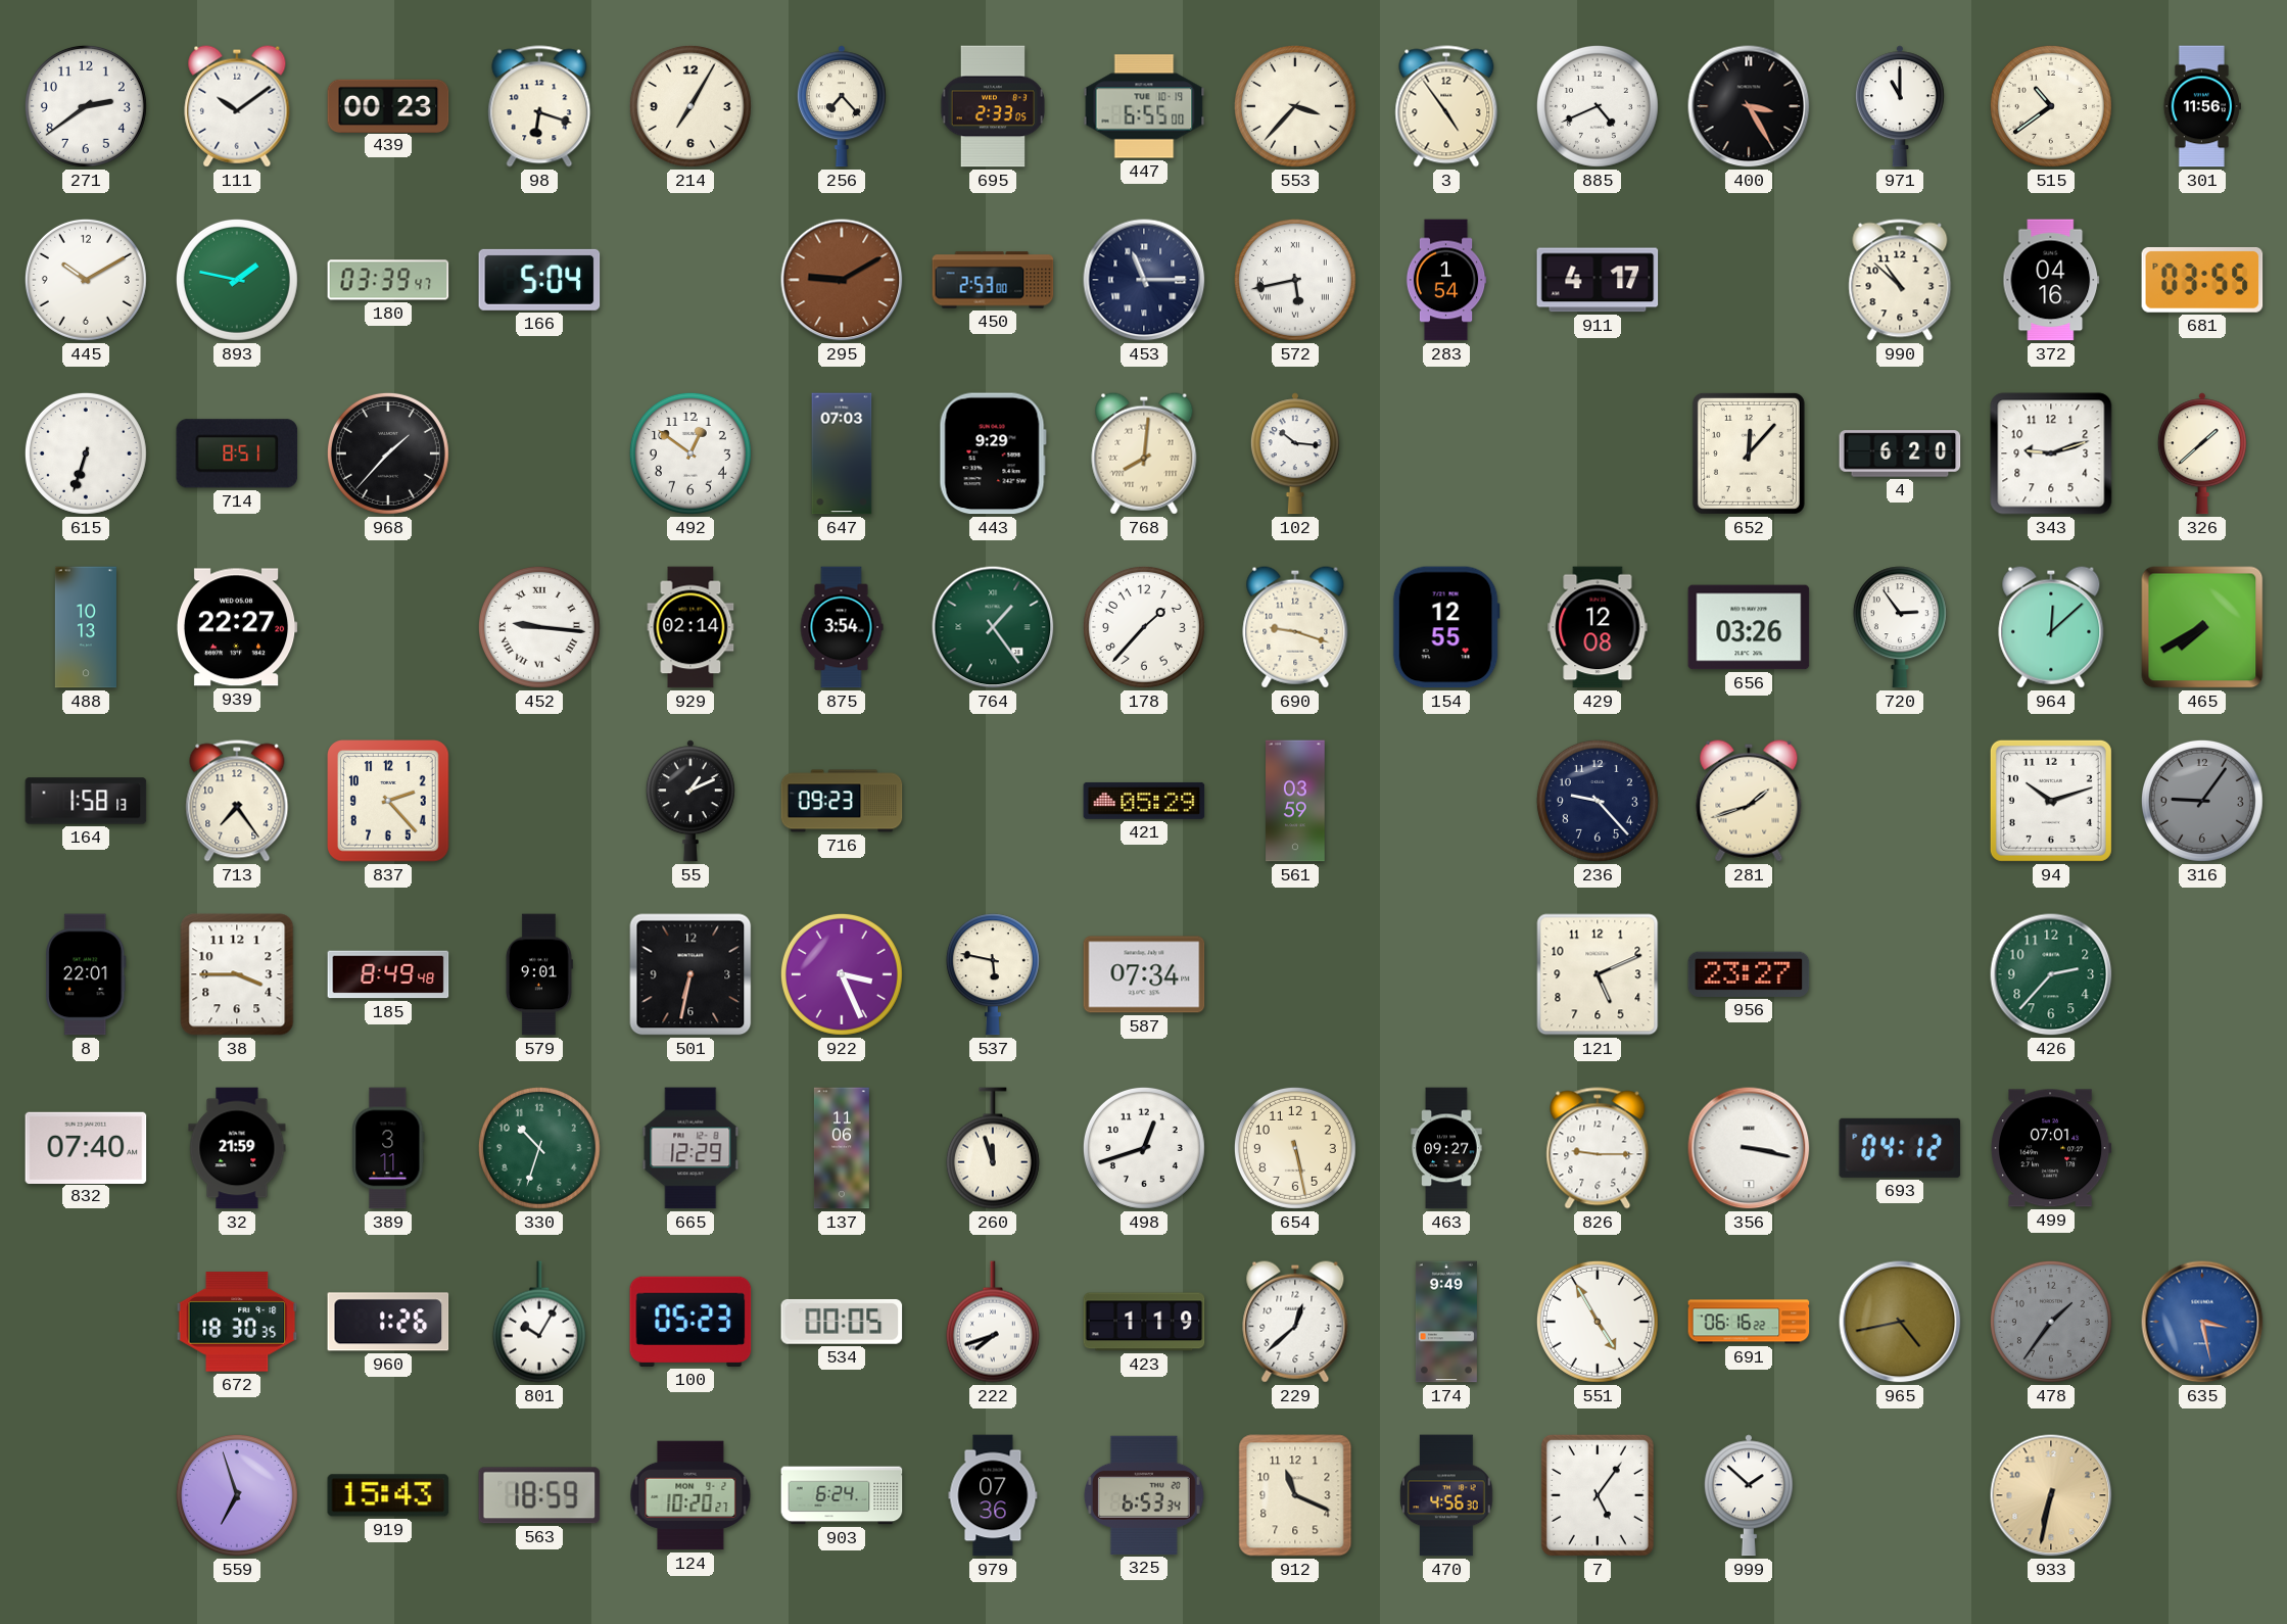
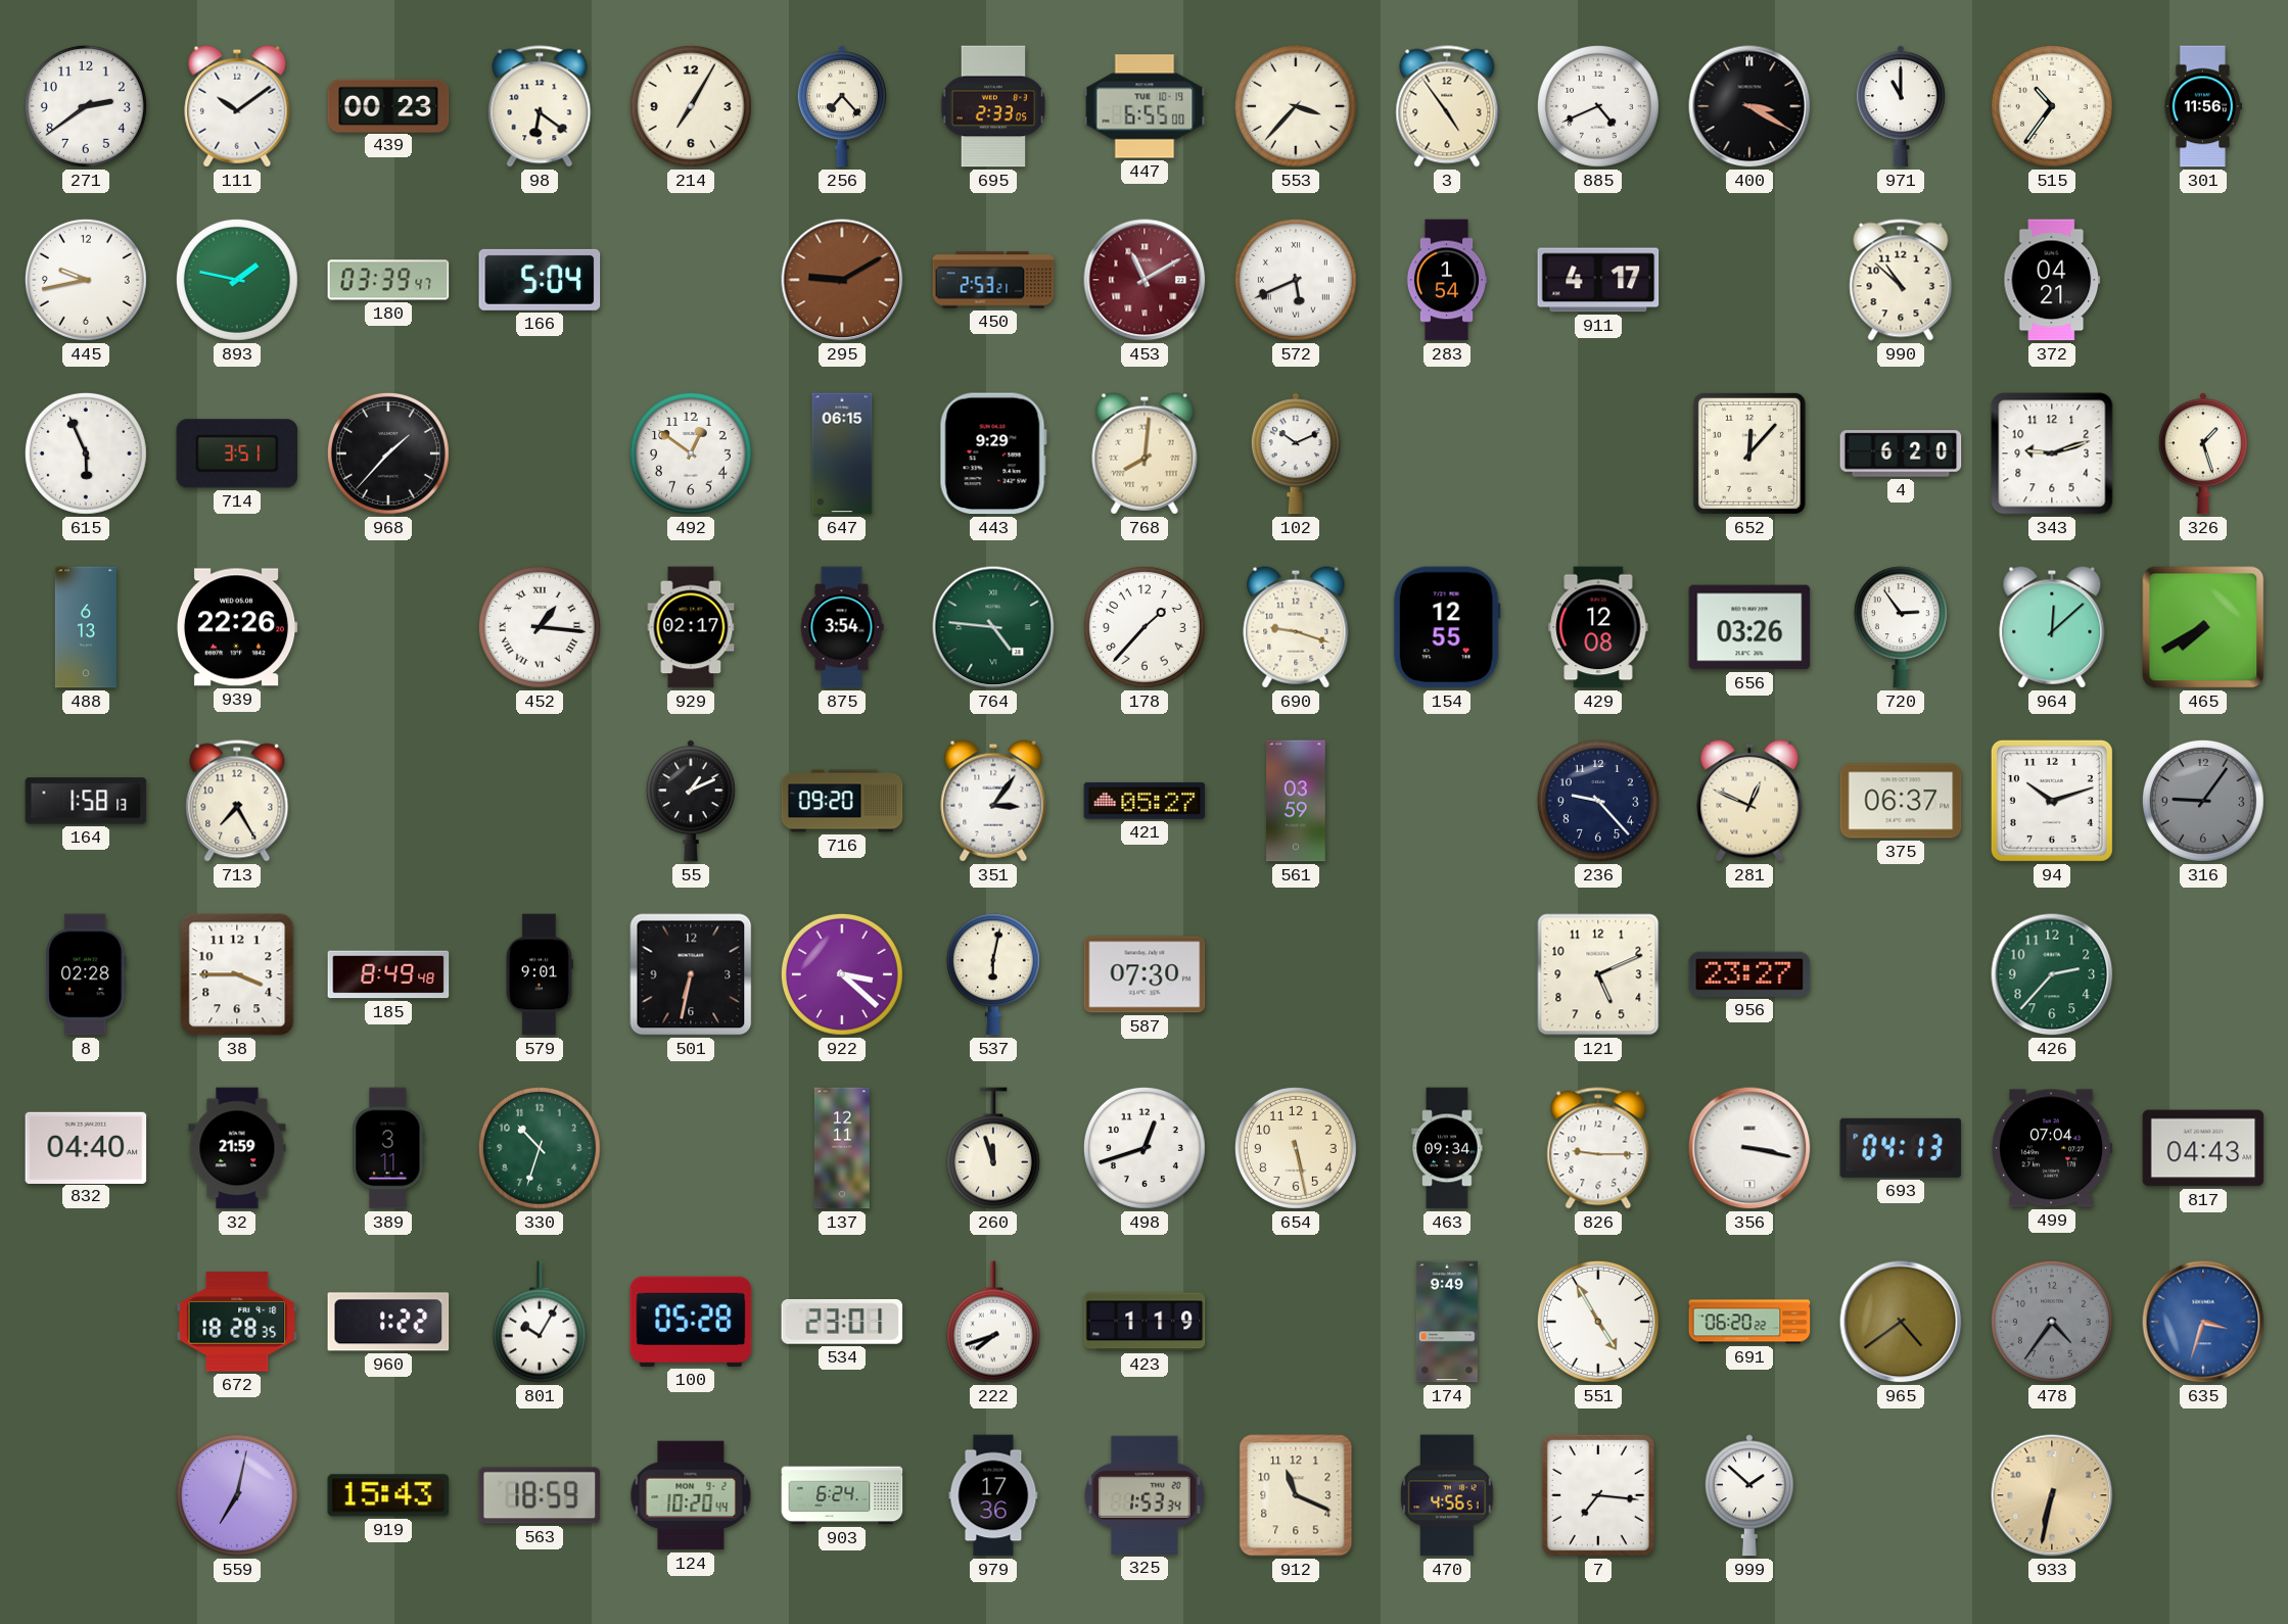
98: 6:18 -> 6:21 (540, 106)
400: 3:25 -> 3:20 (1749, 106)
515: 10:39 -> 10:36 (2052, 106)
445: 10:10 -> 9:43 (86, 280)
450: 2:53:00 -> 2:53:21 (993, 280)
453: 11:15 -> 11:10 (1145, 280)
453 dial: navy -> burgundy (1145, 280)
572: 5:43 -> 5:41 (1296, 280)
372: 04:16 -> 04:21 (2052, 280)
681: 03:55 -> none (2202, 280)
615: 6:33 -> 5:56 (86, 453)
714: 8:51 -> 3:51 (237, 453)
647: 07:03 -> 06:15 (842, 453)
102: 10:16 -> 10:11 (1296, 453)
326: 1:38 -> 1:27 (2203, 453)
488: 10:13 -> 6:13 (86, 627)
939: 22:27 -> 22:26 (237, 627)
452: 9:16 -> 1:16 (540, 627)
929: 02:14 -> 02:17 (691, 627)
764: 1:24 -> 4:46 (993, 627)
713: 7:24 -> 7:25 (237, 801)
837: 2:23 -> none (389, 802)
716: 09:23 -> 09:20 (842, 801)
351: none -> 3:06 (993, 801)
421: 05:29 -> 05:27 (1145, 801)
281: 1:42 -> 12:49 (1749, 801)
375: none -> 06:37 (1901, 801)
8: 22:01 -> 02:28 (86, 974)
922: 3:26 -> 3:22 (842, 974)
537: 5:47 -> 6:02 (993, 974)
587: 07:34 -> 07:30 (1145, 974)
832: 07:40 -> 04:40 (86, 1147)
665: 12:29 -> none (690, 1148)
137: 11:06 -> 12:11 (842, 1148)
463: 09:27 -> 09:34 (1447, 1148)
693: 04:12 -> 04:13 (1901, 1148)
499: 07:01 -> 07:04 (2052, 1148)
817: none -> 04:43 (2203, 1148)
672: 18:30 -> 18:28 (237, 1322)
960: 1:26 -> 1:22 (388, 1322)
100: 05:23 -> 05:28 (691, 1322)
534: 00:05 -> 23:01 (842, 1322)
229: 12:38 -> none (1295, 1322)
691: 06:16 -> 06:20 (1749, 1322)
965: 4:43 -> 4:39 (1901, 1322)
478: 1:36 -> 4:36 (2052, 1322)
635: 3:28 -> 3:33 (2203, 1322)
559: 6:57 -> 7:02 (237, 1495)
124: 10:20:27 -> 10:20:44 (691, 1495)
979: 07:36 -> 17:36 (993, 1495)
325: 6:53 -> 1:53 (1145, 1495)
470: 4:56:30 -> 4:56:51 (1447, 1495)
7: 5:06 -> 7:16 (1598, 1495)
